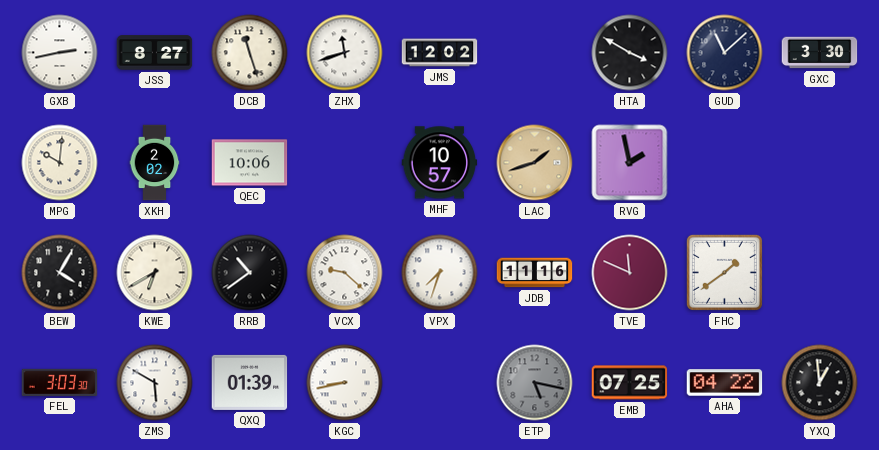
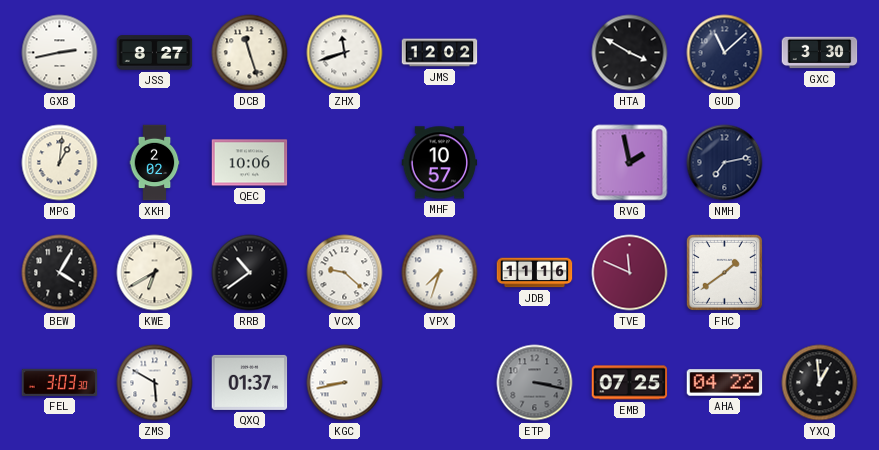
MPG: 10:01 -> 1:01 (60, 163)
LAC: 1:42 -> none (535, 163)
NMH: none -> 7:13 (725, 163)
QXQ: 01:39 -> 01:37 (250, 382)
ETP: 5:17 -> 3:17 (535, 383)
